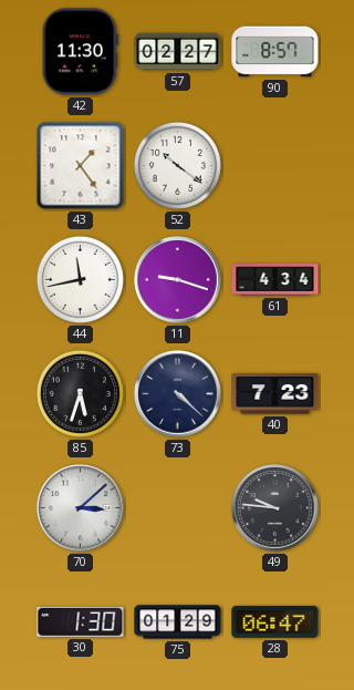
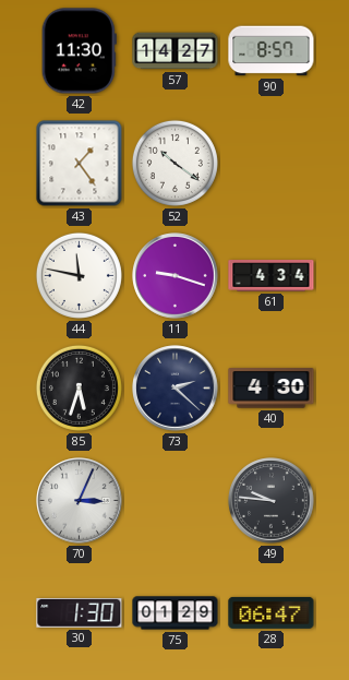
57: 02:27 -> 14:27 (176, 51)
44: 11:43 -> 11:47 (79, 275)
73: 4:22 -> 2:22 (176, 389)
40: 7:23 -> 4:30 (272, 389)
70: 3:08 -> 3:04 (80, 501)
